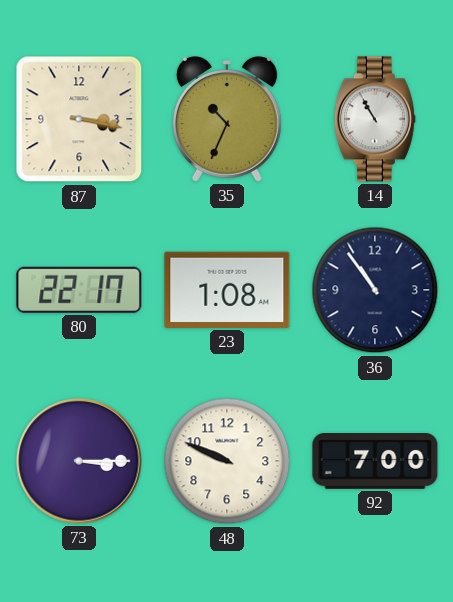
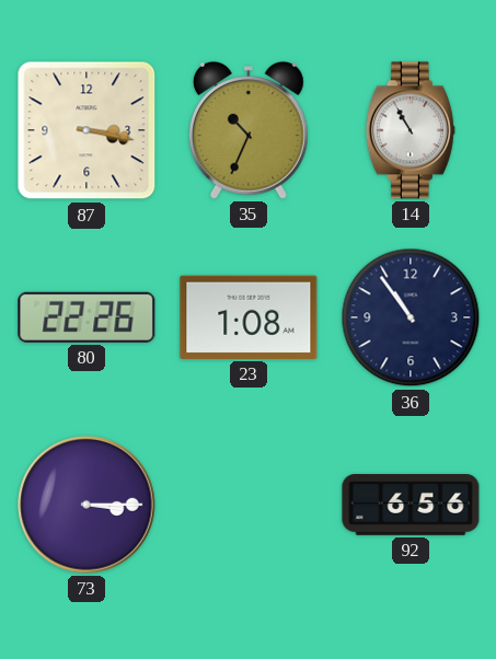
80: 22:17 -> 22:26 (86, 317)
48: 9:49 -> none (227, 461)
92: 7:00 -> 6:56 (411, 505)
